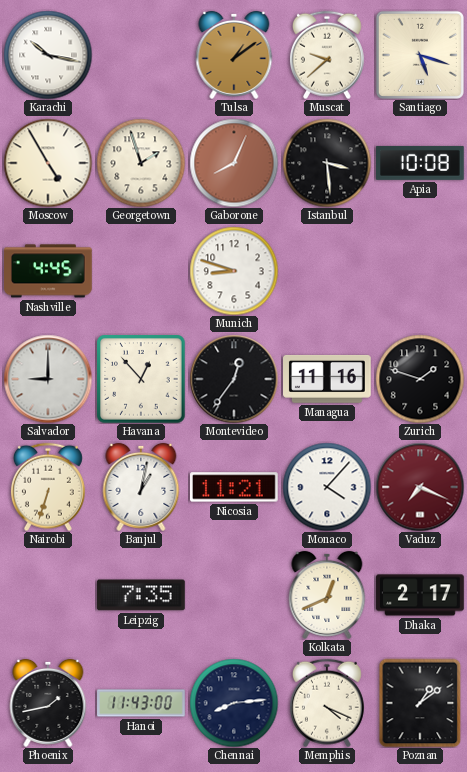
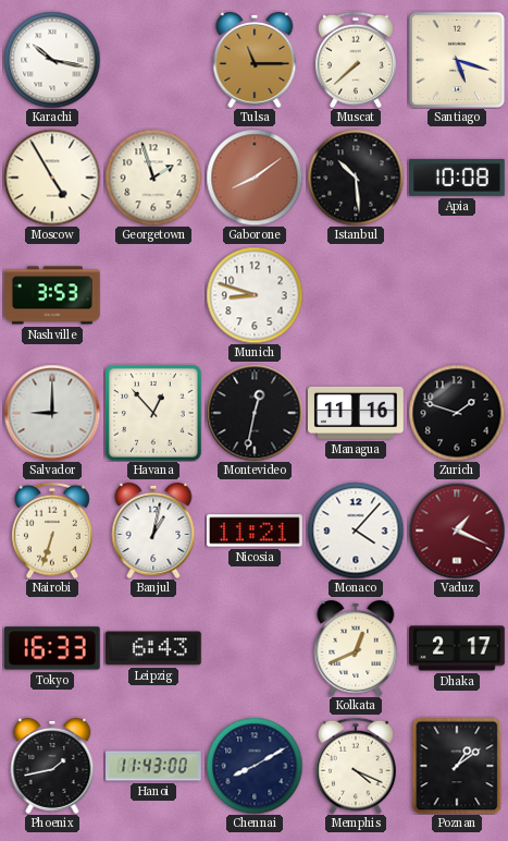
Tulsa: 1:09 -> 11:15 (255, 60)
Muscat: 9:38 -> 7:38 (356, 60)
Gaborone: 8:04 -> 8:09 (255, 178)
Istanbul: 3:29 -> 10:29 (356, 178)
Nashville: 4:45 -> 3:53 (53, 295)
Montevideo: 12:36 -> 12:32 (255, 413)
Vaduz: 7:19 -> 1:19 (457, 531)
Tokyo: none -> 16:33 (52, 648)
Leipzig: 7:35 -> 6:43 (153, 648)
Chennai: 8:14 -> 8:10 (255, 766)
